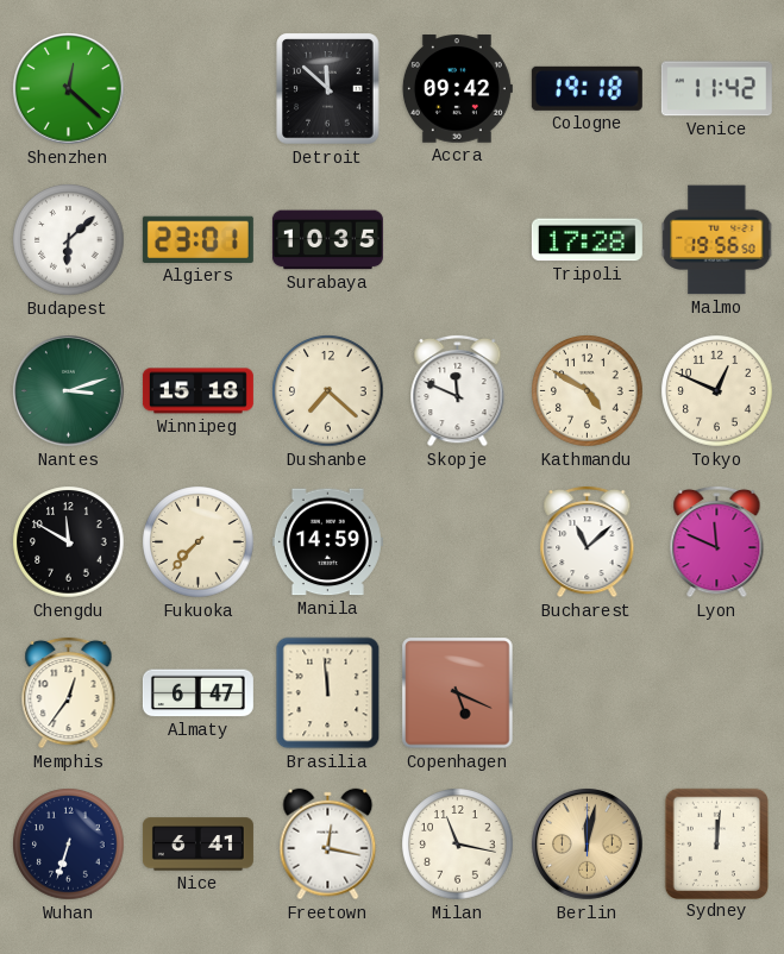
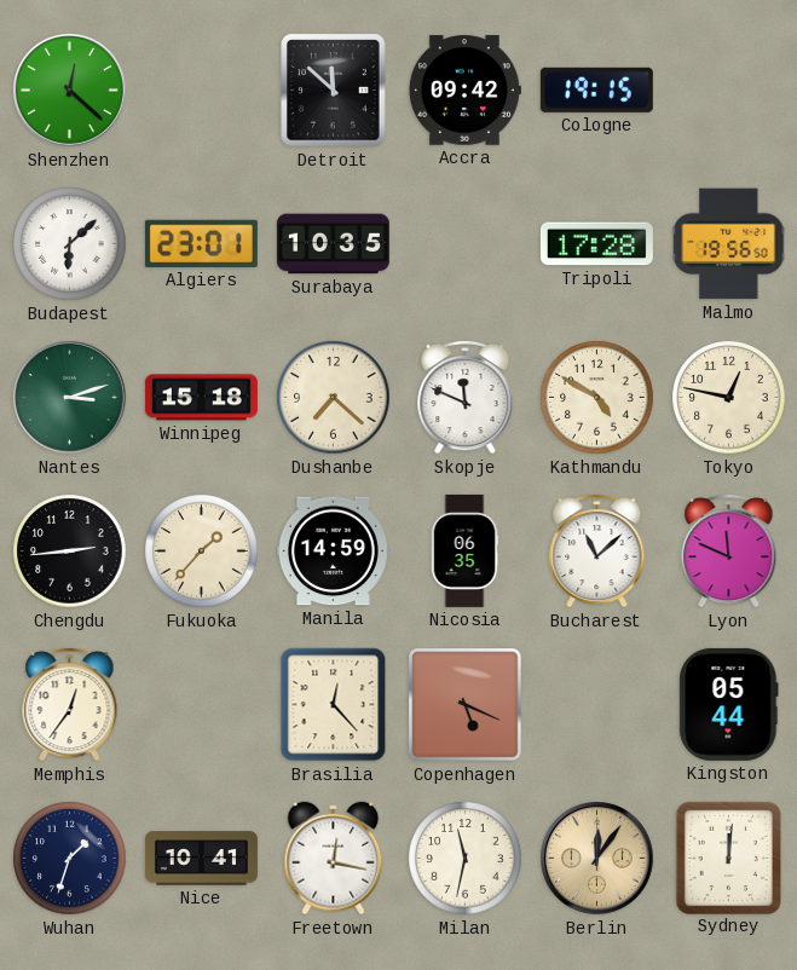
Cologne: 19:18 -> 19:15 (596, 90)
Venice: 11:42 -> none (716, 89)
Tokyo: 12:49 -> 12:47 (729, 398)
Chengdu: 11:50 -> 2:44 (70, 552)
Fukuoka: 7:37 -> 1:37 (202, 552)
Nicosia: none -> 06:35 (464, 550)
Almaty: 6:47 -> none (197, 693)
Brasilia: 11:59 -> 12:23 (334, 705)
Kingston: none -> 05:44 (729, 704)
Wuhan: 6:33 -> 1:33 (70, 859)
Nice: 6:41 -> 10:41 (201, 859)
Milan: 11:17 -> 11:32 (466, 859)
Berlin: 12:02 -> 12:06 (597, 859)
